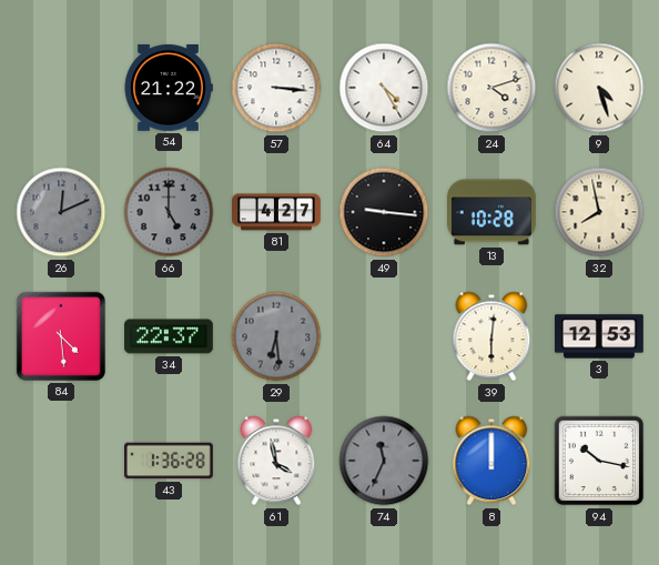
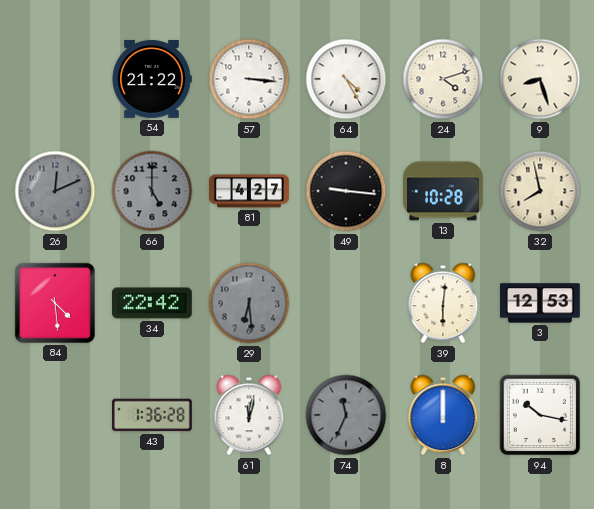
9: 4:27 -> 8:27 (540, 79)
34: 22:37 -> 22:42 (153, 303)
61: 3:58 -> 12:02 (249, 415)
